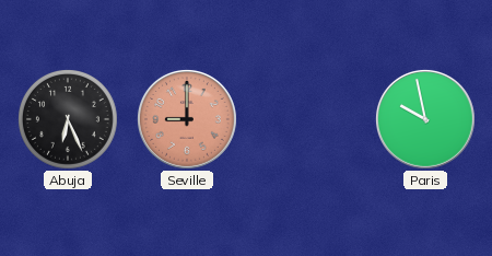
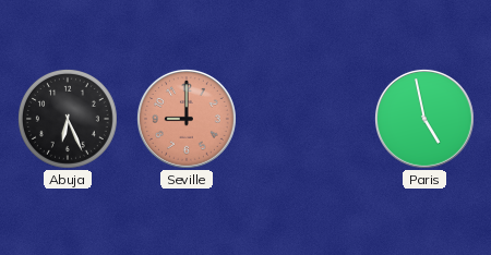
Paris: 9:58 -> 4:58 (424, 119)
